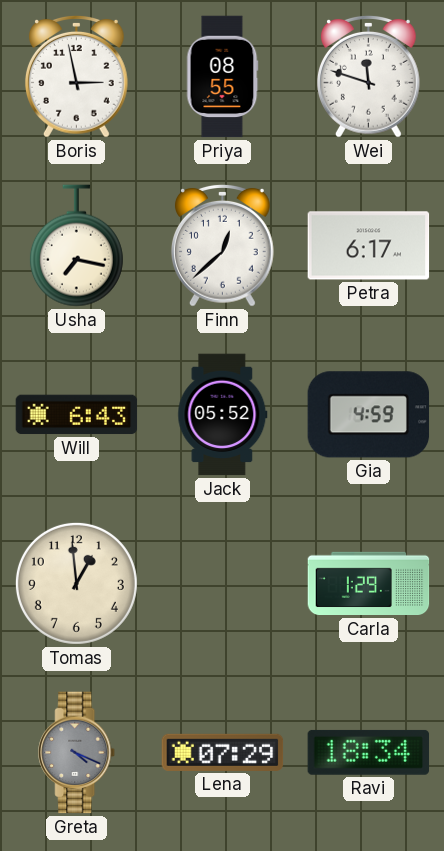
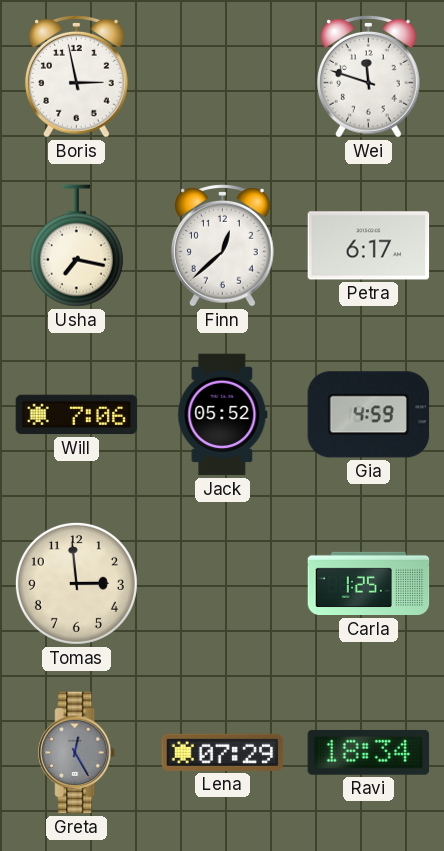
Priya: 08:55 -> none (222, 77)
Will: 6:43 -> 7:06 (77, 415)
Tomas: 12:59 -> 2:59 (76, 583)
Carla: 1:29 -> 1:25 (369, 584)
Greta: 4:19 -> 12:25 (77, 753)
